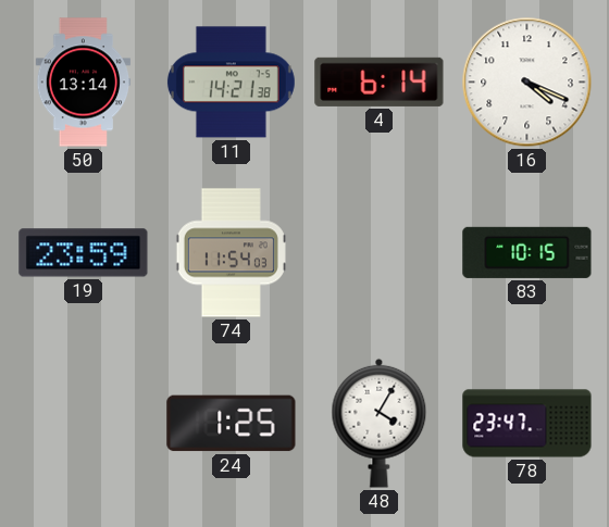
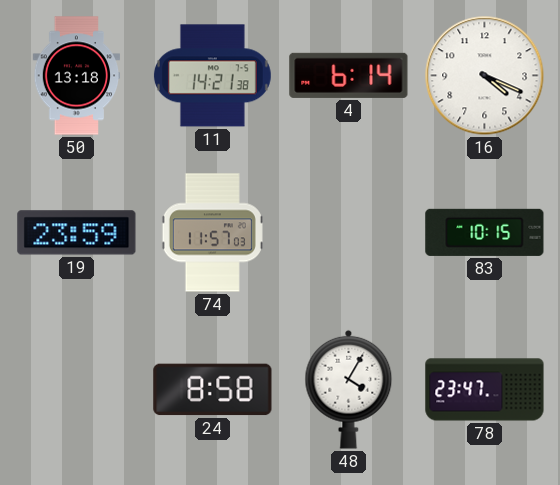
50: 13:14 -> 13:18 (77, 76)
74: 11:54 -> 11:57 (212, 233)
24: 1:25 -> 8:58 (213, 390)
